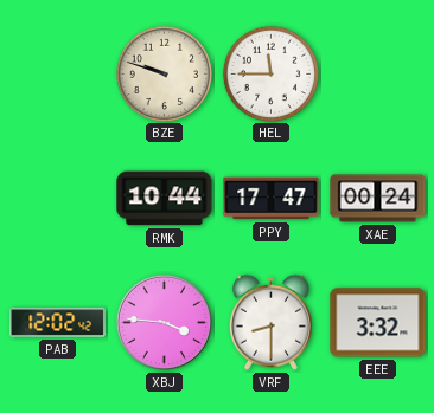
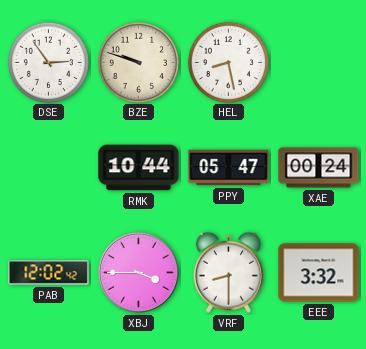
DSE: none -> 2:54 (48, 62)
HEL: 11:45 -> 8:28 (228, 62)
PPY: 17:47 -> 05:47 (229, 168)
XBJ: 3:46 -> 3:45 (138, 272)
